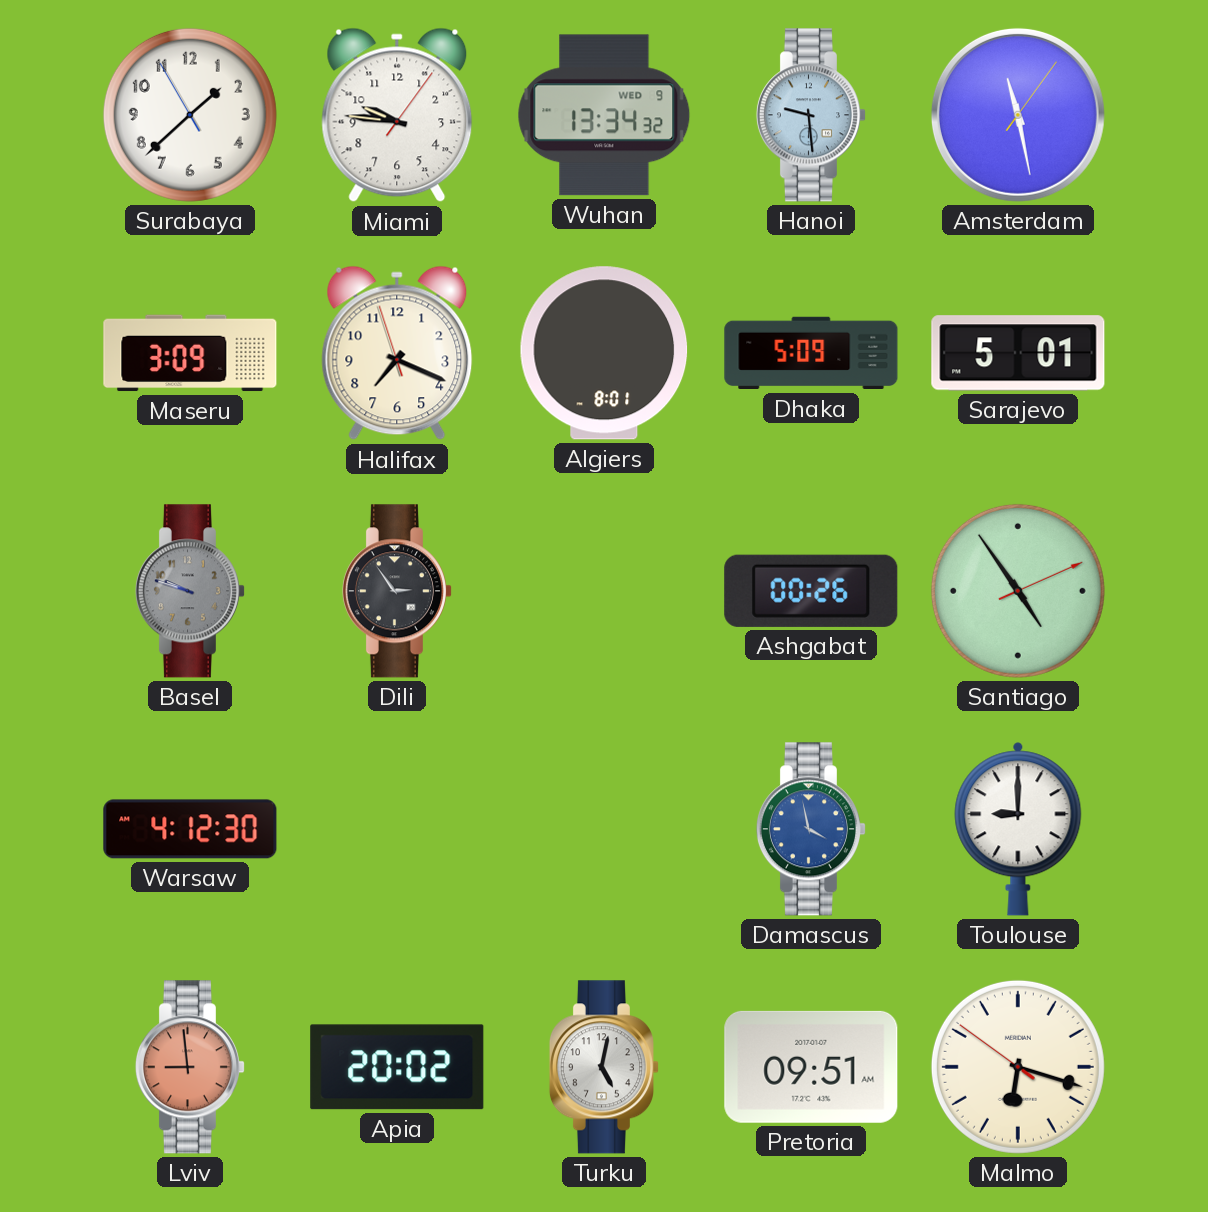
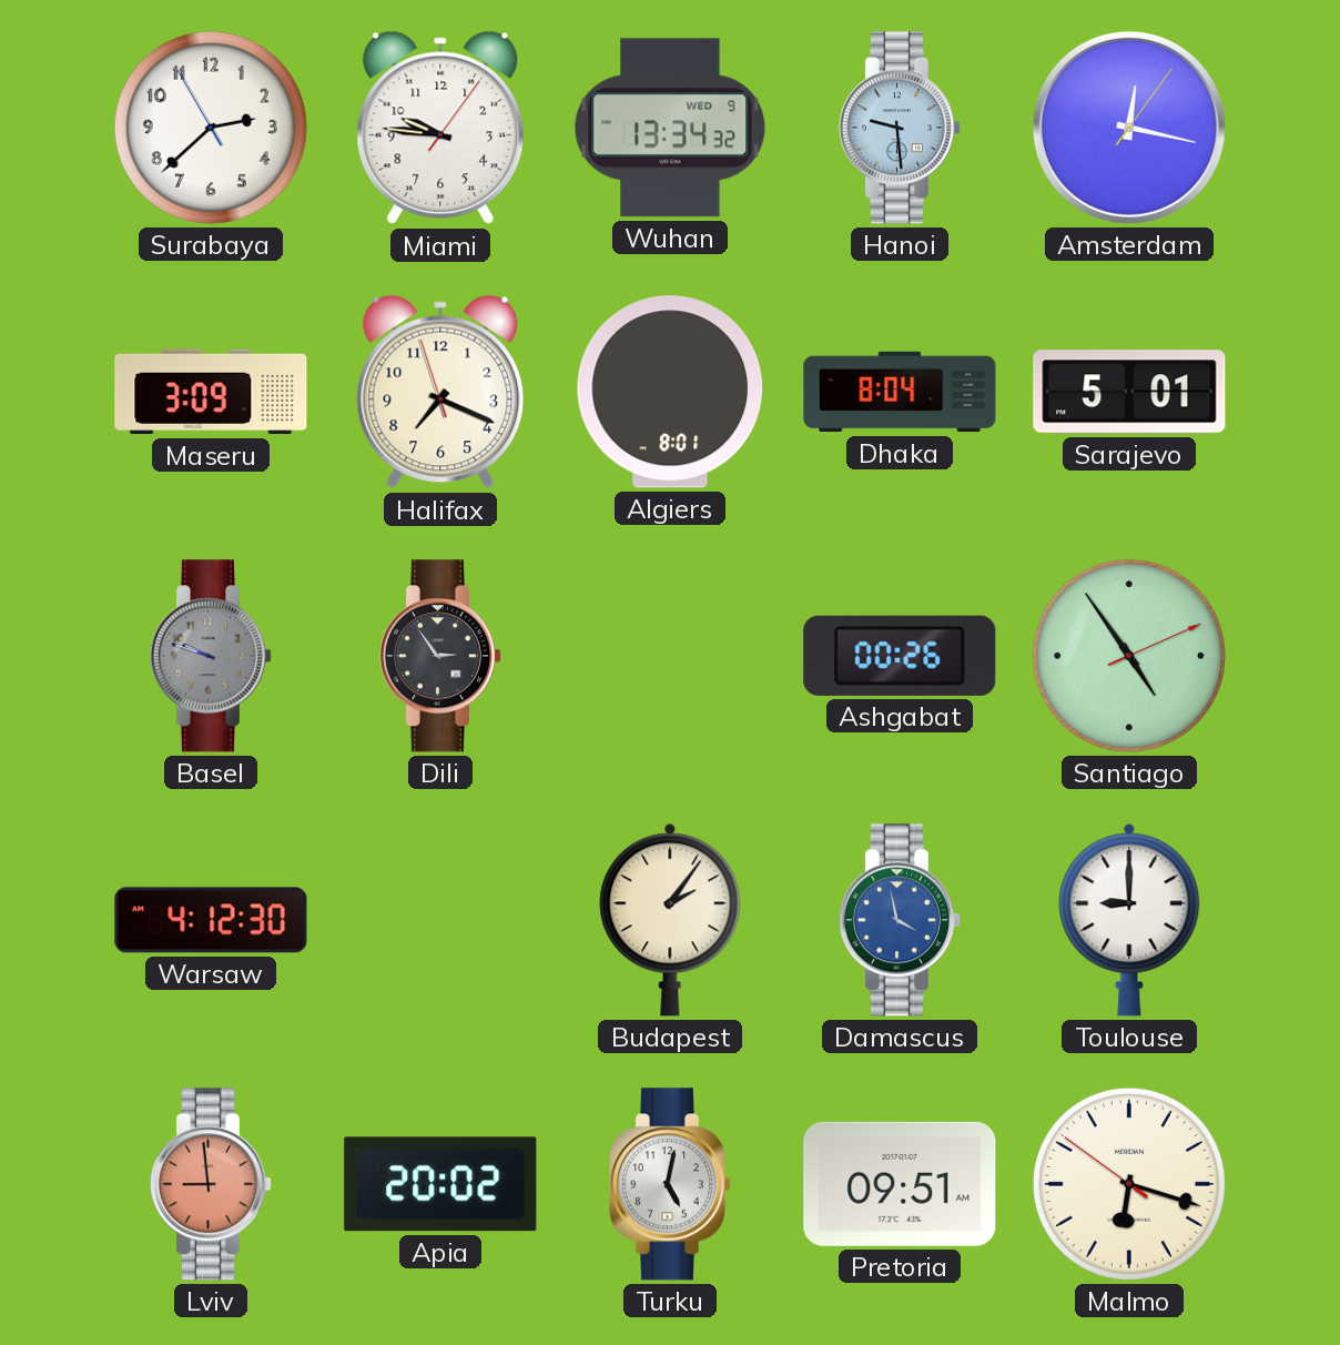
Surabaya: 1:37 -> 2:37 (211, 128)
Amsterdam: 11:28 -> 12:17 (1129, 128)
Dhaka: 5:09 -> 8:04 (900, 392)
Budapest: none -> 2:06 (670, 920)
